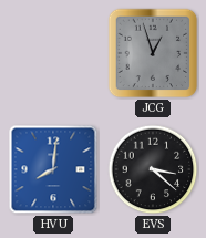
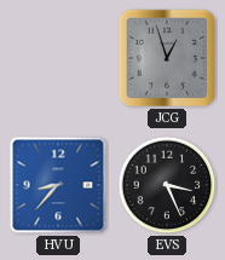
HVU: 8:01 -> 8:37 (58, 185)
EVS: 3:22 -> 3:26 (167, 185)
